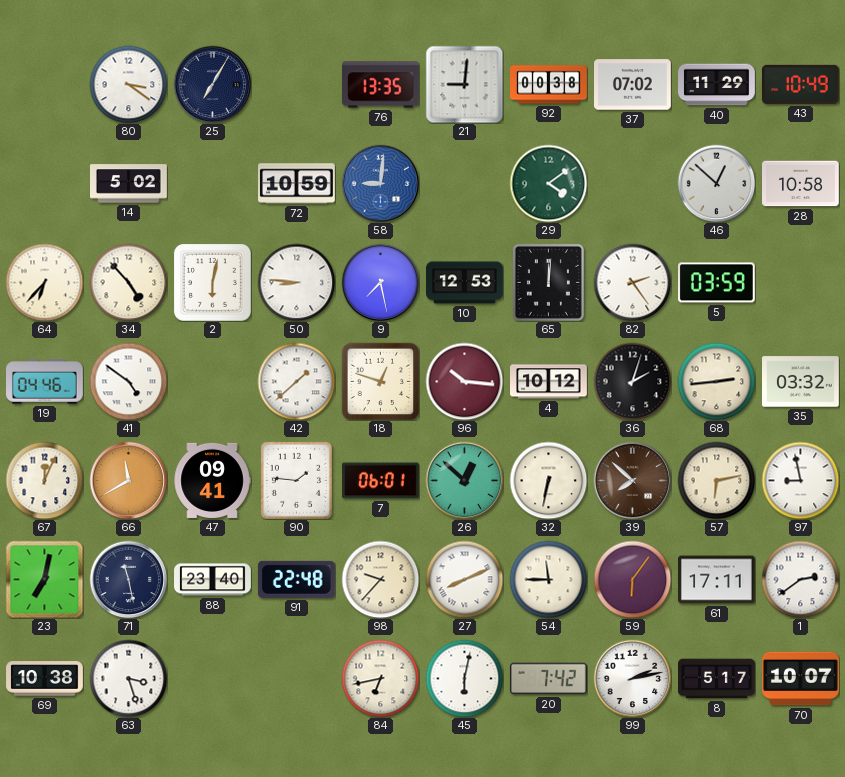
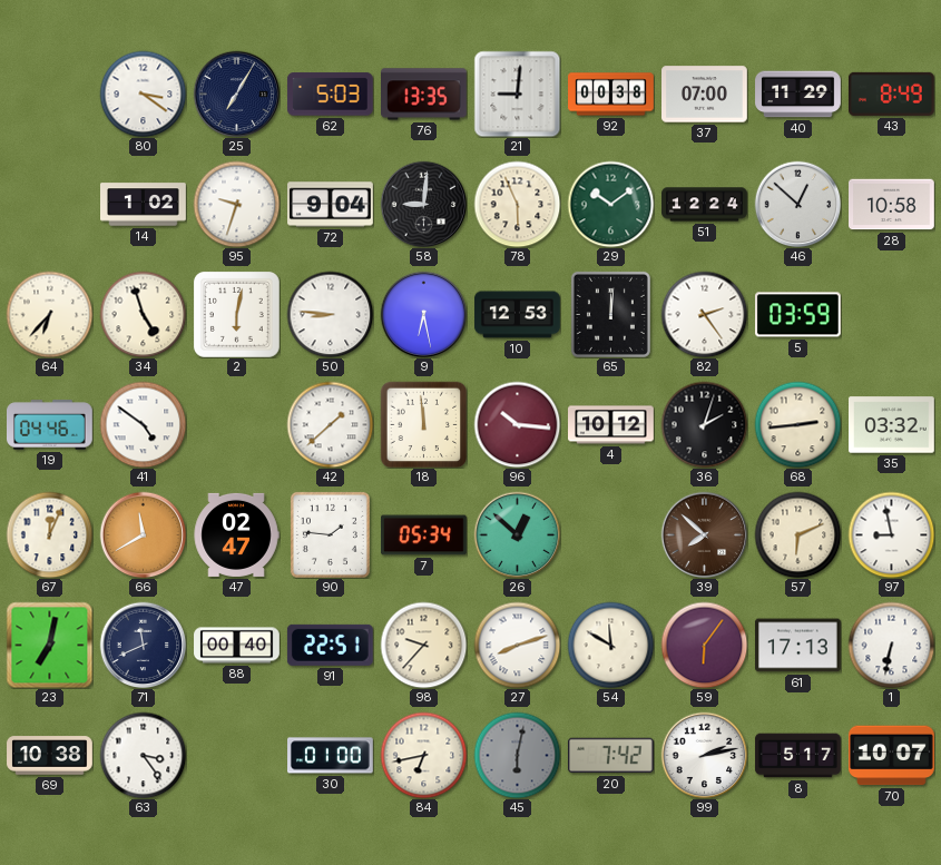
62: none -> 5:03 (330, 95)
37: 07:02 -> 07:00 (705, 95)
43: 10:49 -> 8:49 (891, 94)
14: 5:02 -> 1:02 (144, 205)
95: none -> 9:33 (236, 204)
72: 10:59 -> 9:04 (331, 205)
58 dial: blue -> black (423, 204)
78: none -> 5:56 (517, 204)
29: 4:09 -> 10:09 (610, 204)
51: none -> 12:24 (705, 205)
34: 4:53 -> 4:57 (143, 314)
9: 7:28 -> 6:28 (423, 314)
18: 12:48 -> 11:59 (423, 424)
47: 09:41 -> 02:47 (236, 534)
7: 06:01 -> 05:34 (424, 535)
32: 6:32 -> none (548, 480)
57: 6:13 -> 6:11 (797, 534)
71: 11:28 -> 11:41 (143, 645)
88: 23:40 -> 00:40 (237, 646)
91: 22:48 -> 22:51 (330, 645)
27: 8:11 -> 8:12 (517, 645)
54: 11:45 -> 11:50 (610, 645)
61: 17:11 -> 17:13 (798, 646)
1: 2:39 -> 6:32 (891, 645)
63: 3:27 -> 3:24 (143, 755)
30: none -> 01:00 (331, 756)
45 dial: white -> grey (517, 755)
